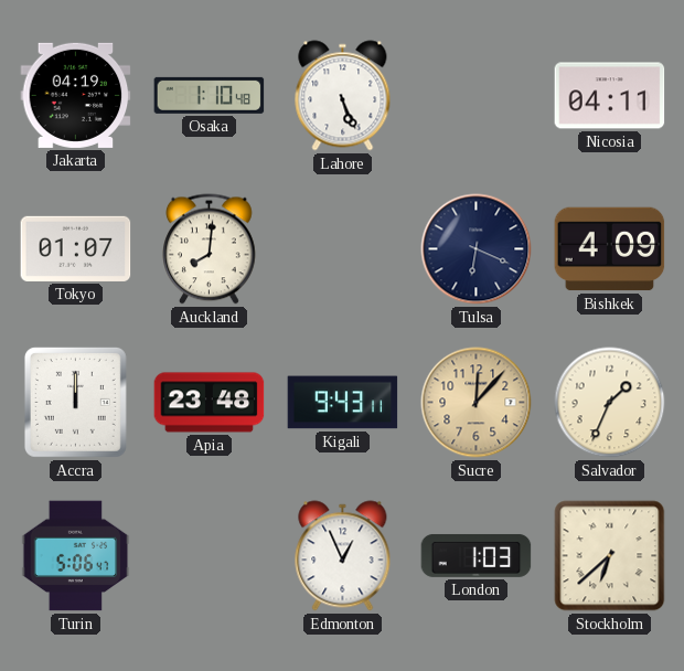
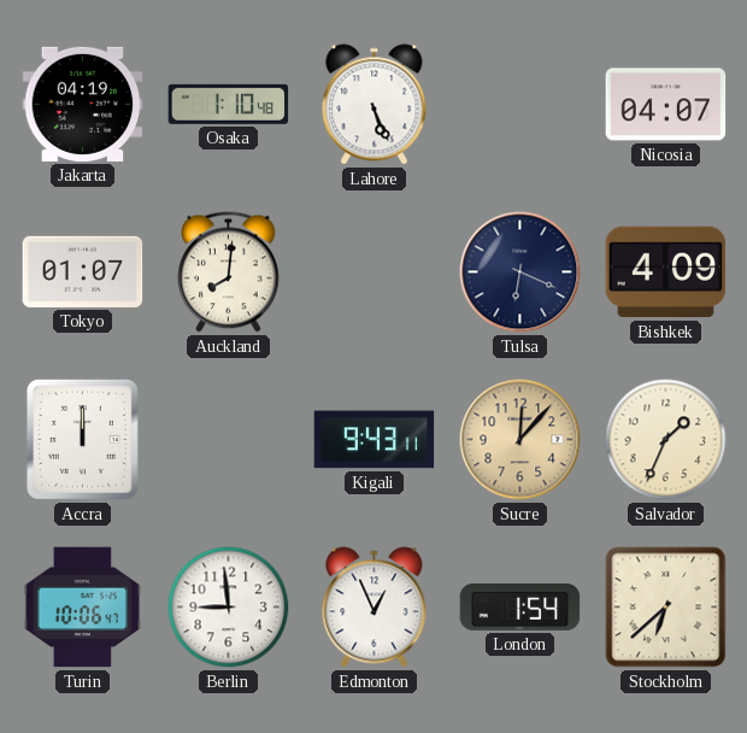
Nicosia: 04:11 -> 04:07 (666, 105)
Apia: 23:48 -> none (210, 403)
Turin: 5:06 -> 10:06 (83, 608)
Berlin: none -> 8:59 (229, 608)
London: 1:03 -> 1:54 (520, 606)
